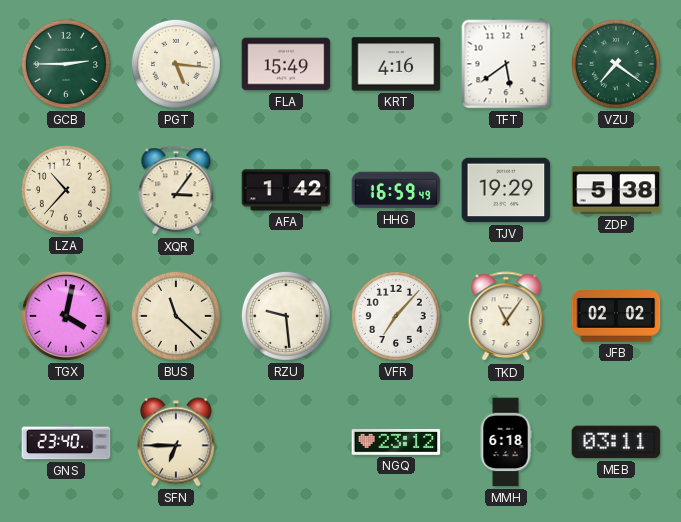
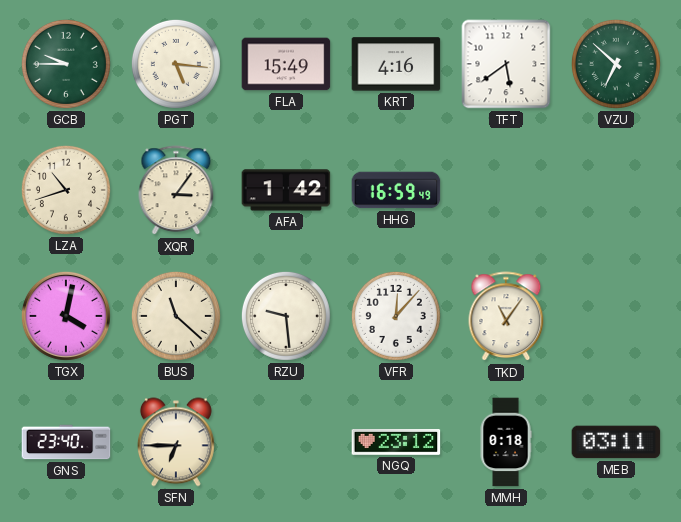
GCB: 2:45 -> 9:45 (66, 64)
VZU: 7:21 -> 6:52 (616, 64)
LZA: 10:37 -> 10:42 (66, 190)
TJV: 19:29 -> none (506, 190)
ZDP: 5:38 -> none (616, 190)
VFR: 7:07 -> 12:07 (396, 316)
JFB: 02:02 -> none (616, 316)
MMH: 6:18 -> 0:18 (506, 442)
